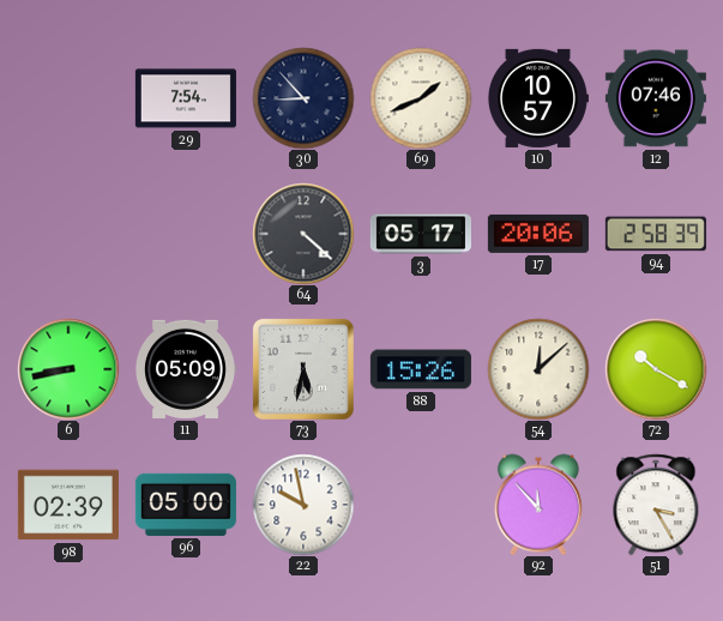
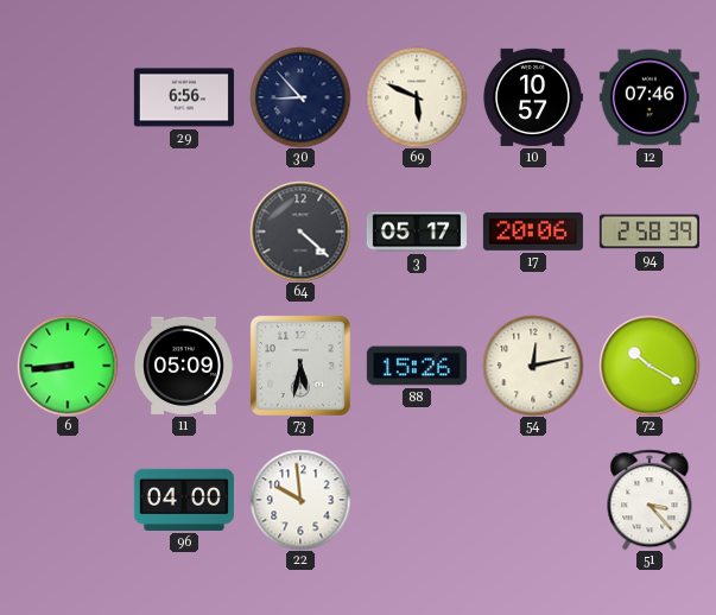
29: 7:54 -> 6:56 (184, 97)
69: 1:41 -> 5:49 (417, 97)
6: 8:43 -> 8:44 (68, 366)
54: 12:08 -> 12:13 (533, 366)
98: 02:39 -> none (68, 505)
96: 05:00 -> 04:00 (184, 500)
22: 9:58 -> 9:59 (300, 500)
92: 11:53 -> none (538, 505)
51: 3:25 -> 3:23 (650, 500)
